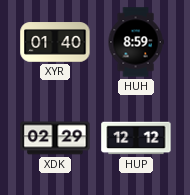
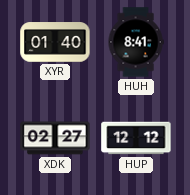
HUH: 8:59 -> 8:41 (136, 42)
XDK: 02:29 -> 02:27 (55, 138)
